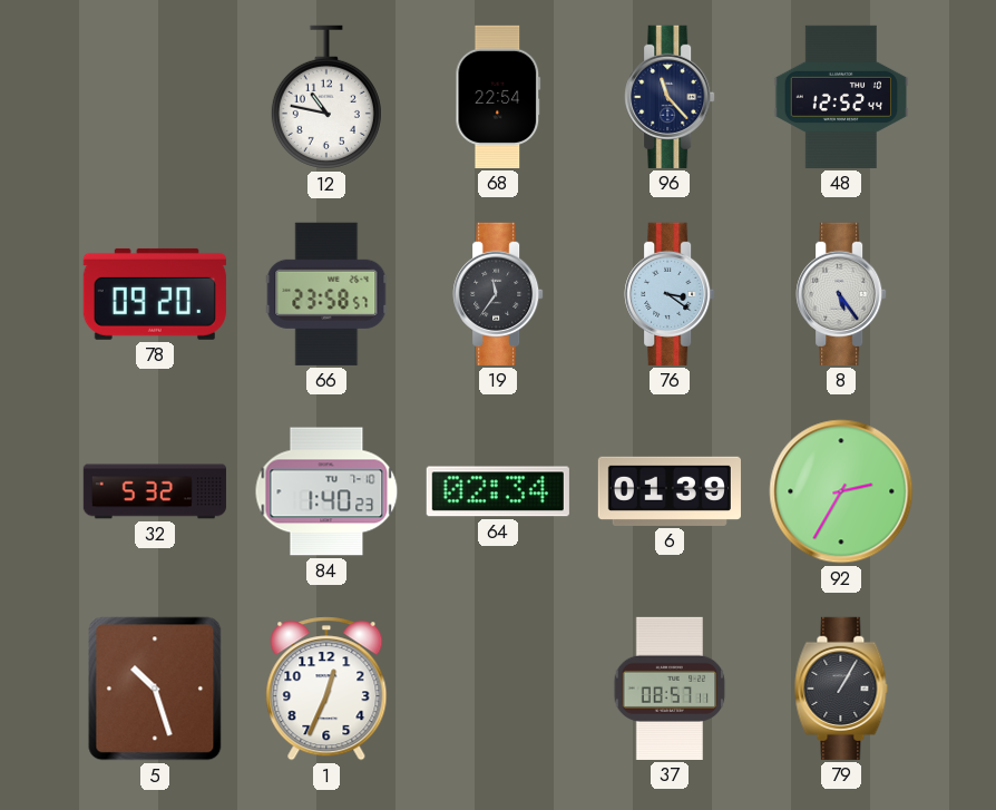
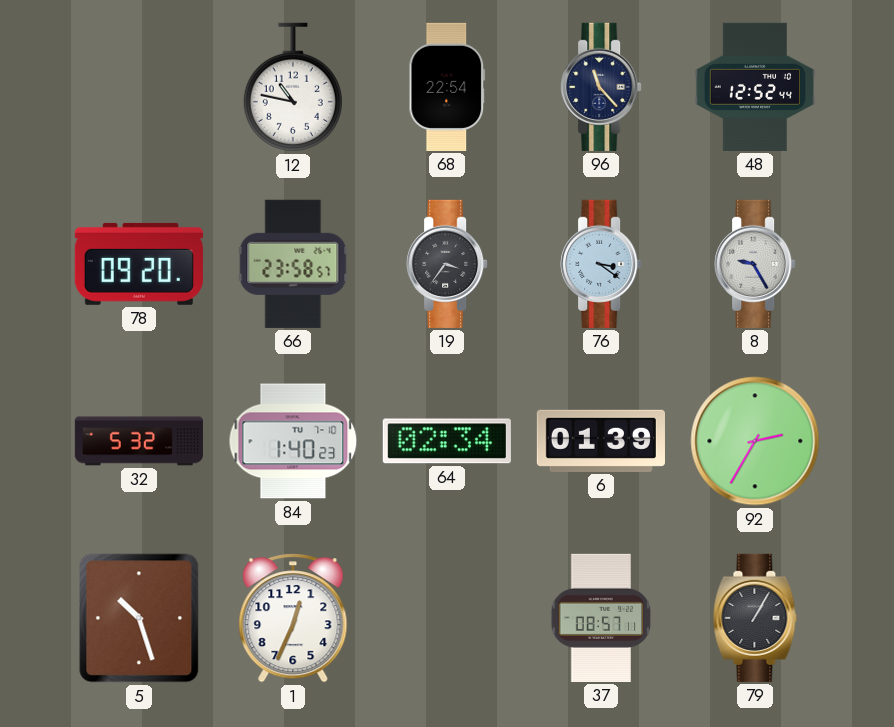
19: 11:36 -> 3:36 (447, 264)
8: 5:24 -> 9:25 (755, 264)
